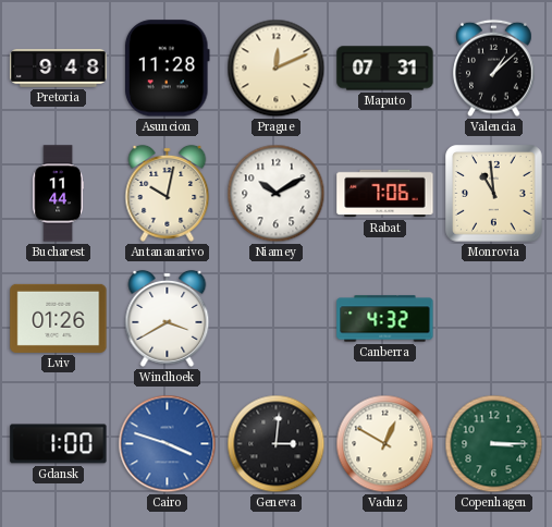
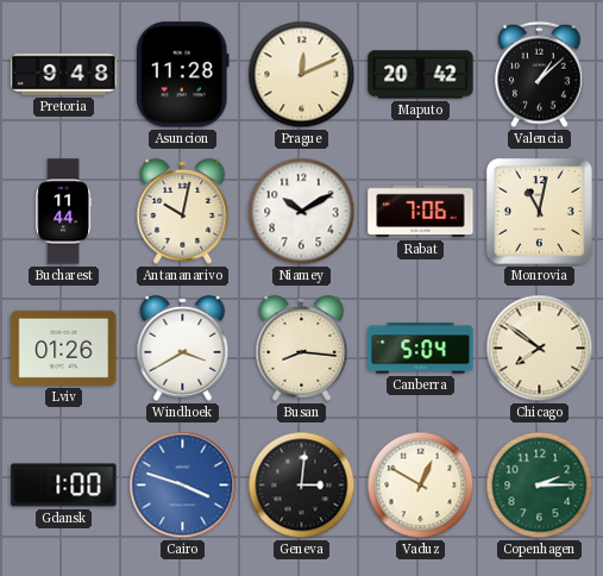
Maputo: 07:31 -> 20:42 (421, 75)
Monrovia: 10:59 -> 11:02 (540, 212)
Busan: none -> 8:16 (302, 348)
Canberra: 4:32 -> 5:04 (421, 349)
Chicago: none -> 7:51 (540, 349)
Copenhagen: 3:15 -> 2:15 (540, 486)
